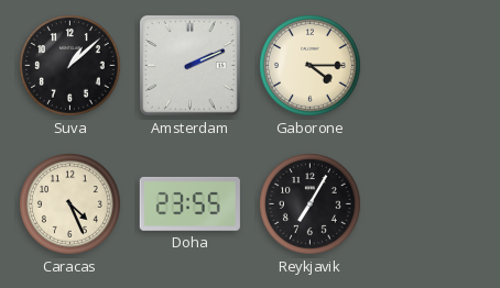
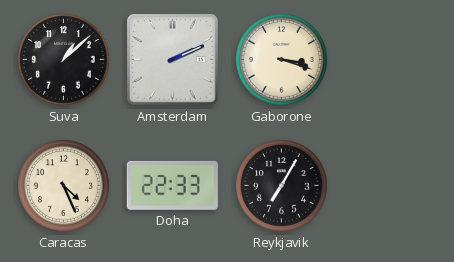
Gaborone: 4:15 -> 3:18 (282, 60)
Doha: 23:55 -> 22:33 (172, 185)
